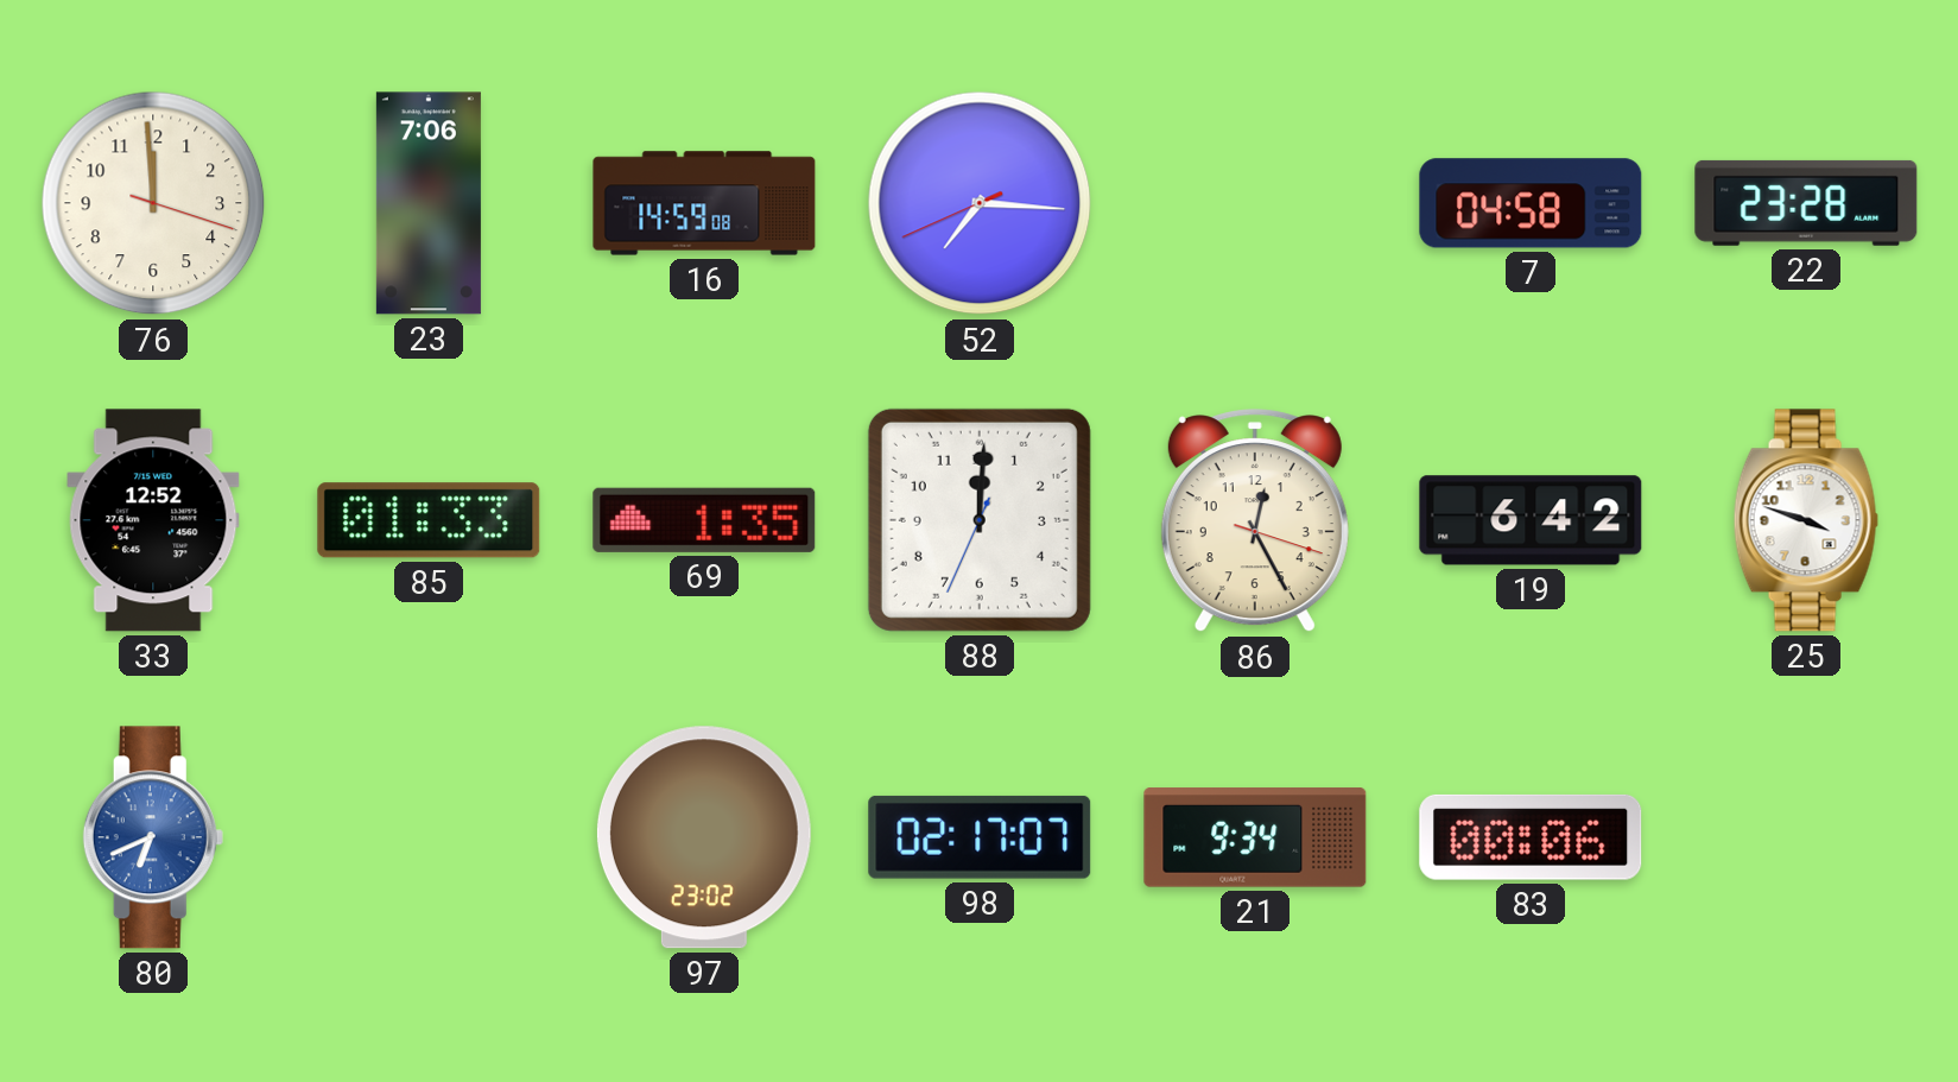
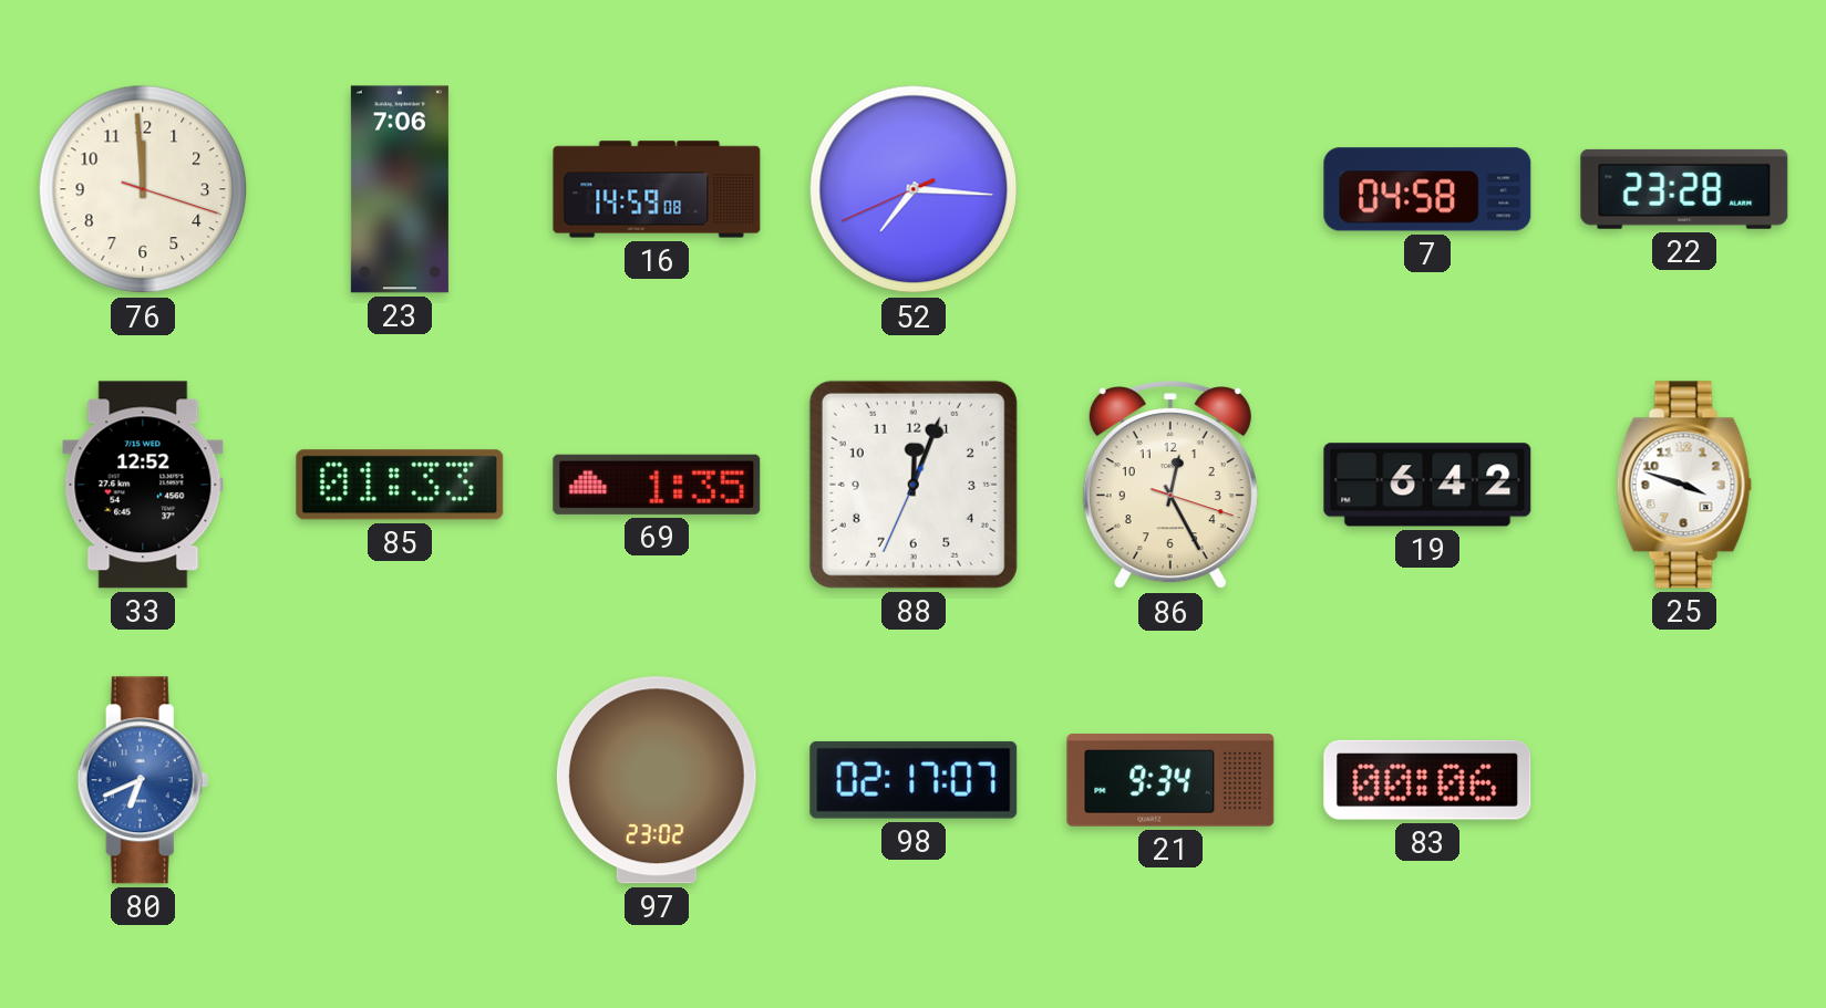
88: 12:00 -> 12:03 (914, 485)
